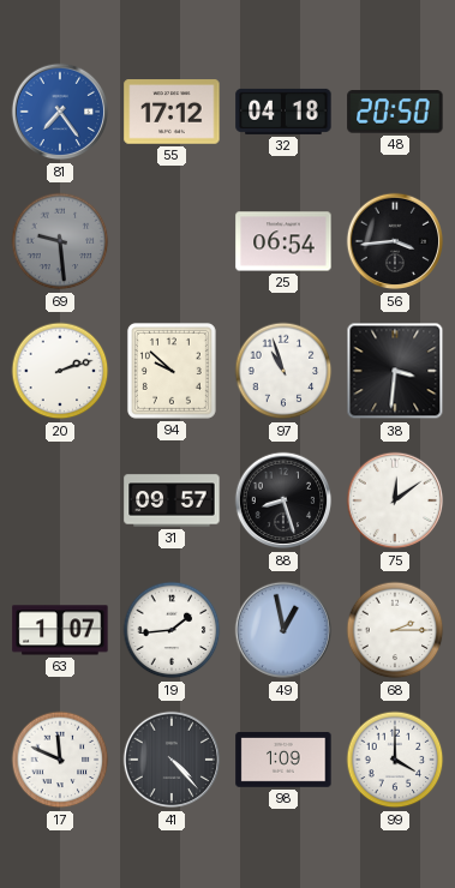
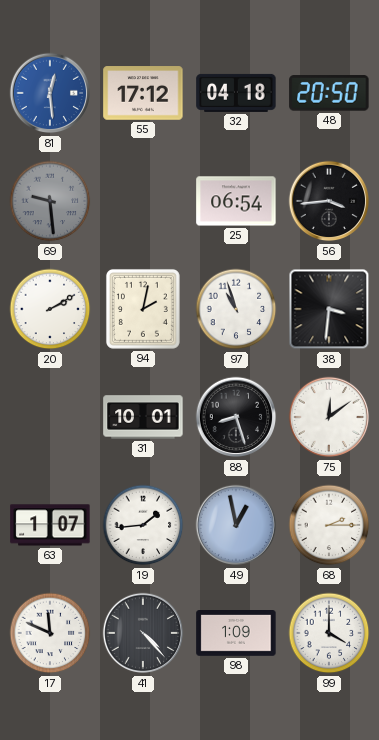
81: 7:24 -> 12:29 (50, 93)
20: 2:12 -> 2:10 (50, 309)
94: 9:52 -> 2:02 (143, 309)
31: 09:57 -> 10:01 (143, 417)
